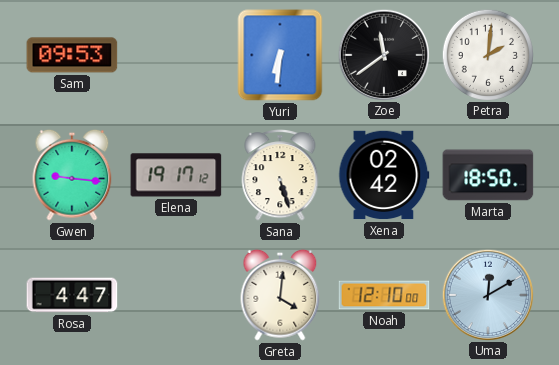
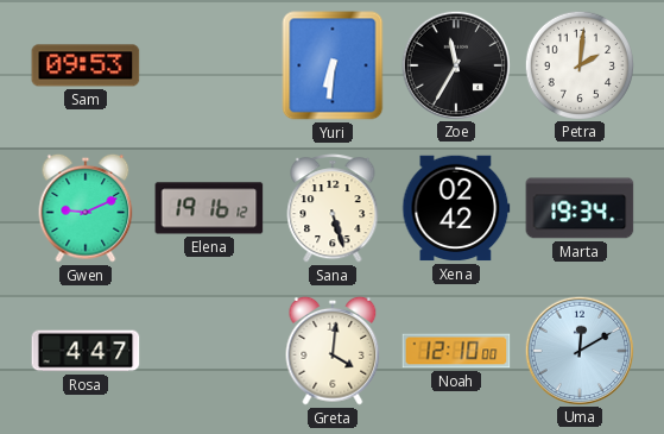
Zoe: 11:39 -> 11:35 (455, 64)
Gwen: 9:16 -> 9:11 (86, 208)
Elena: 19:17 -> 19:16 (209, 208)
Marta: 18:50 -> 19:34 (580, 208)
